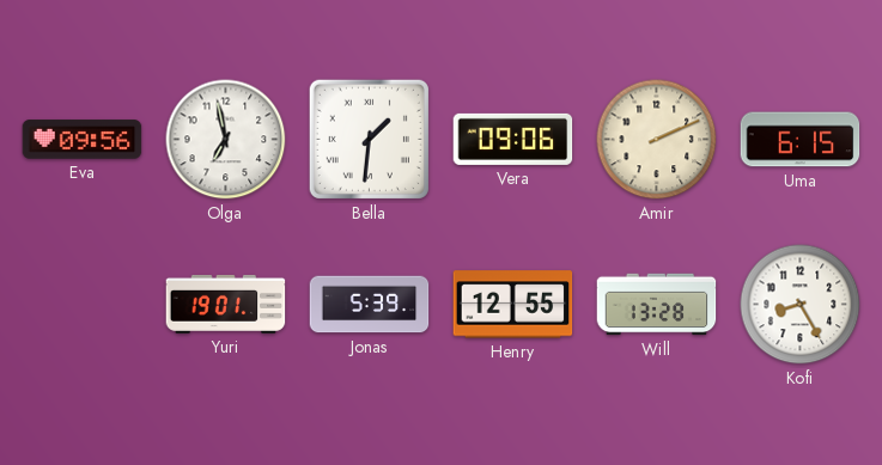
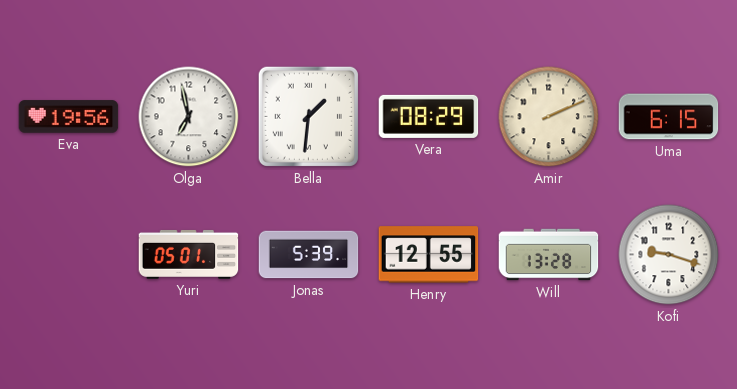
Eva: 09:56 -> 19:56 (69, 117)
Vera: 09:06 -> 08:29 (429, 116)
Yuri: 19:01 -> 05:01 (189, 254)
Kofi: 8:25 -> 9:18 (669, 255)
